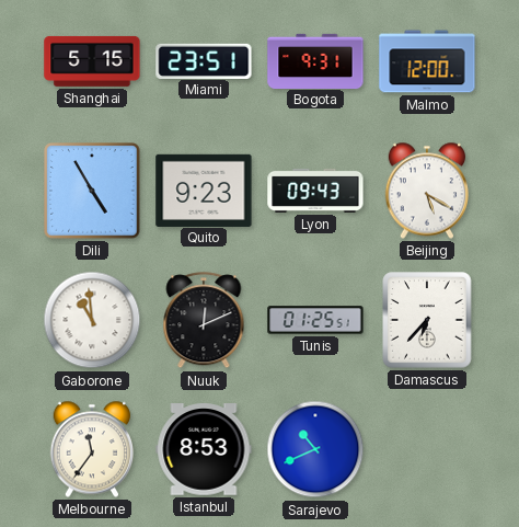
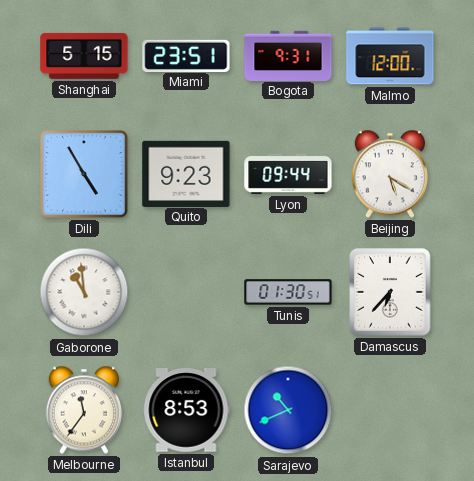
Lyon: 09:43 -> 09:44 (288, 174)
Nuuk: 12:11 -> none (204, 321)
Tunis: 01:25 -> 01:30 (288, 292)
